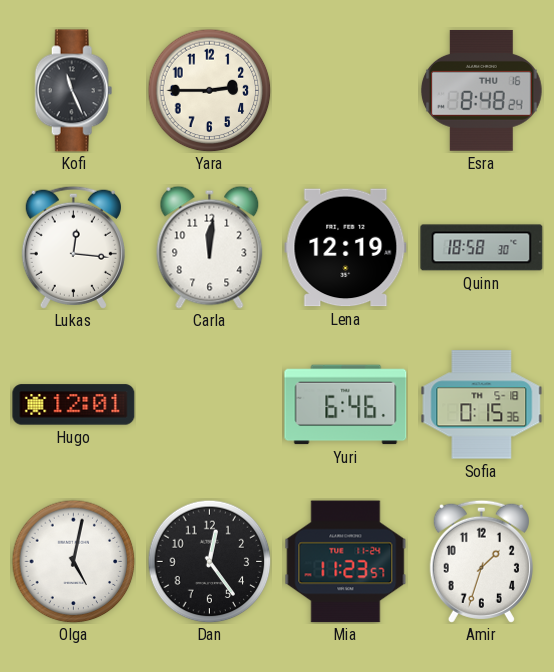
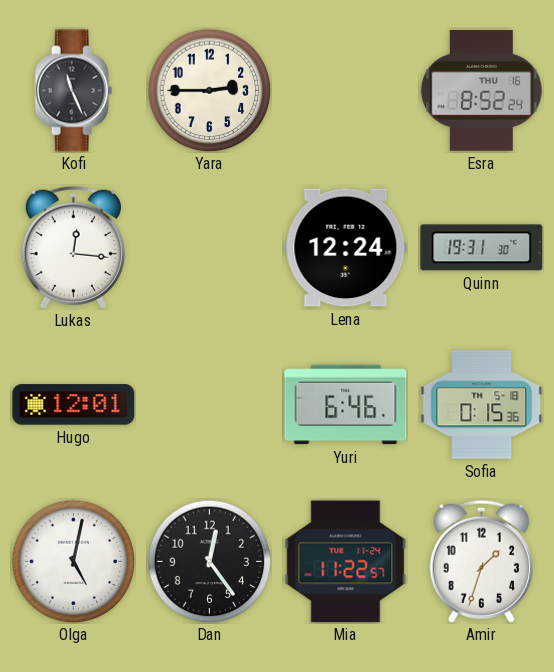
Esra: 8:48 -> 8:52 (481, 90)
Carla: 12:01 -> none (210, 247)
Lena: 12:19 -> 12:24 (346, 248)
Quinn: 18:58 -> 19:31 (482, 248)
Mia: 11:23 -> 11:22 (346, 562)
